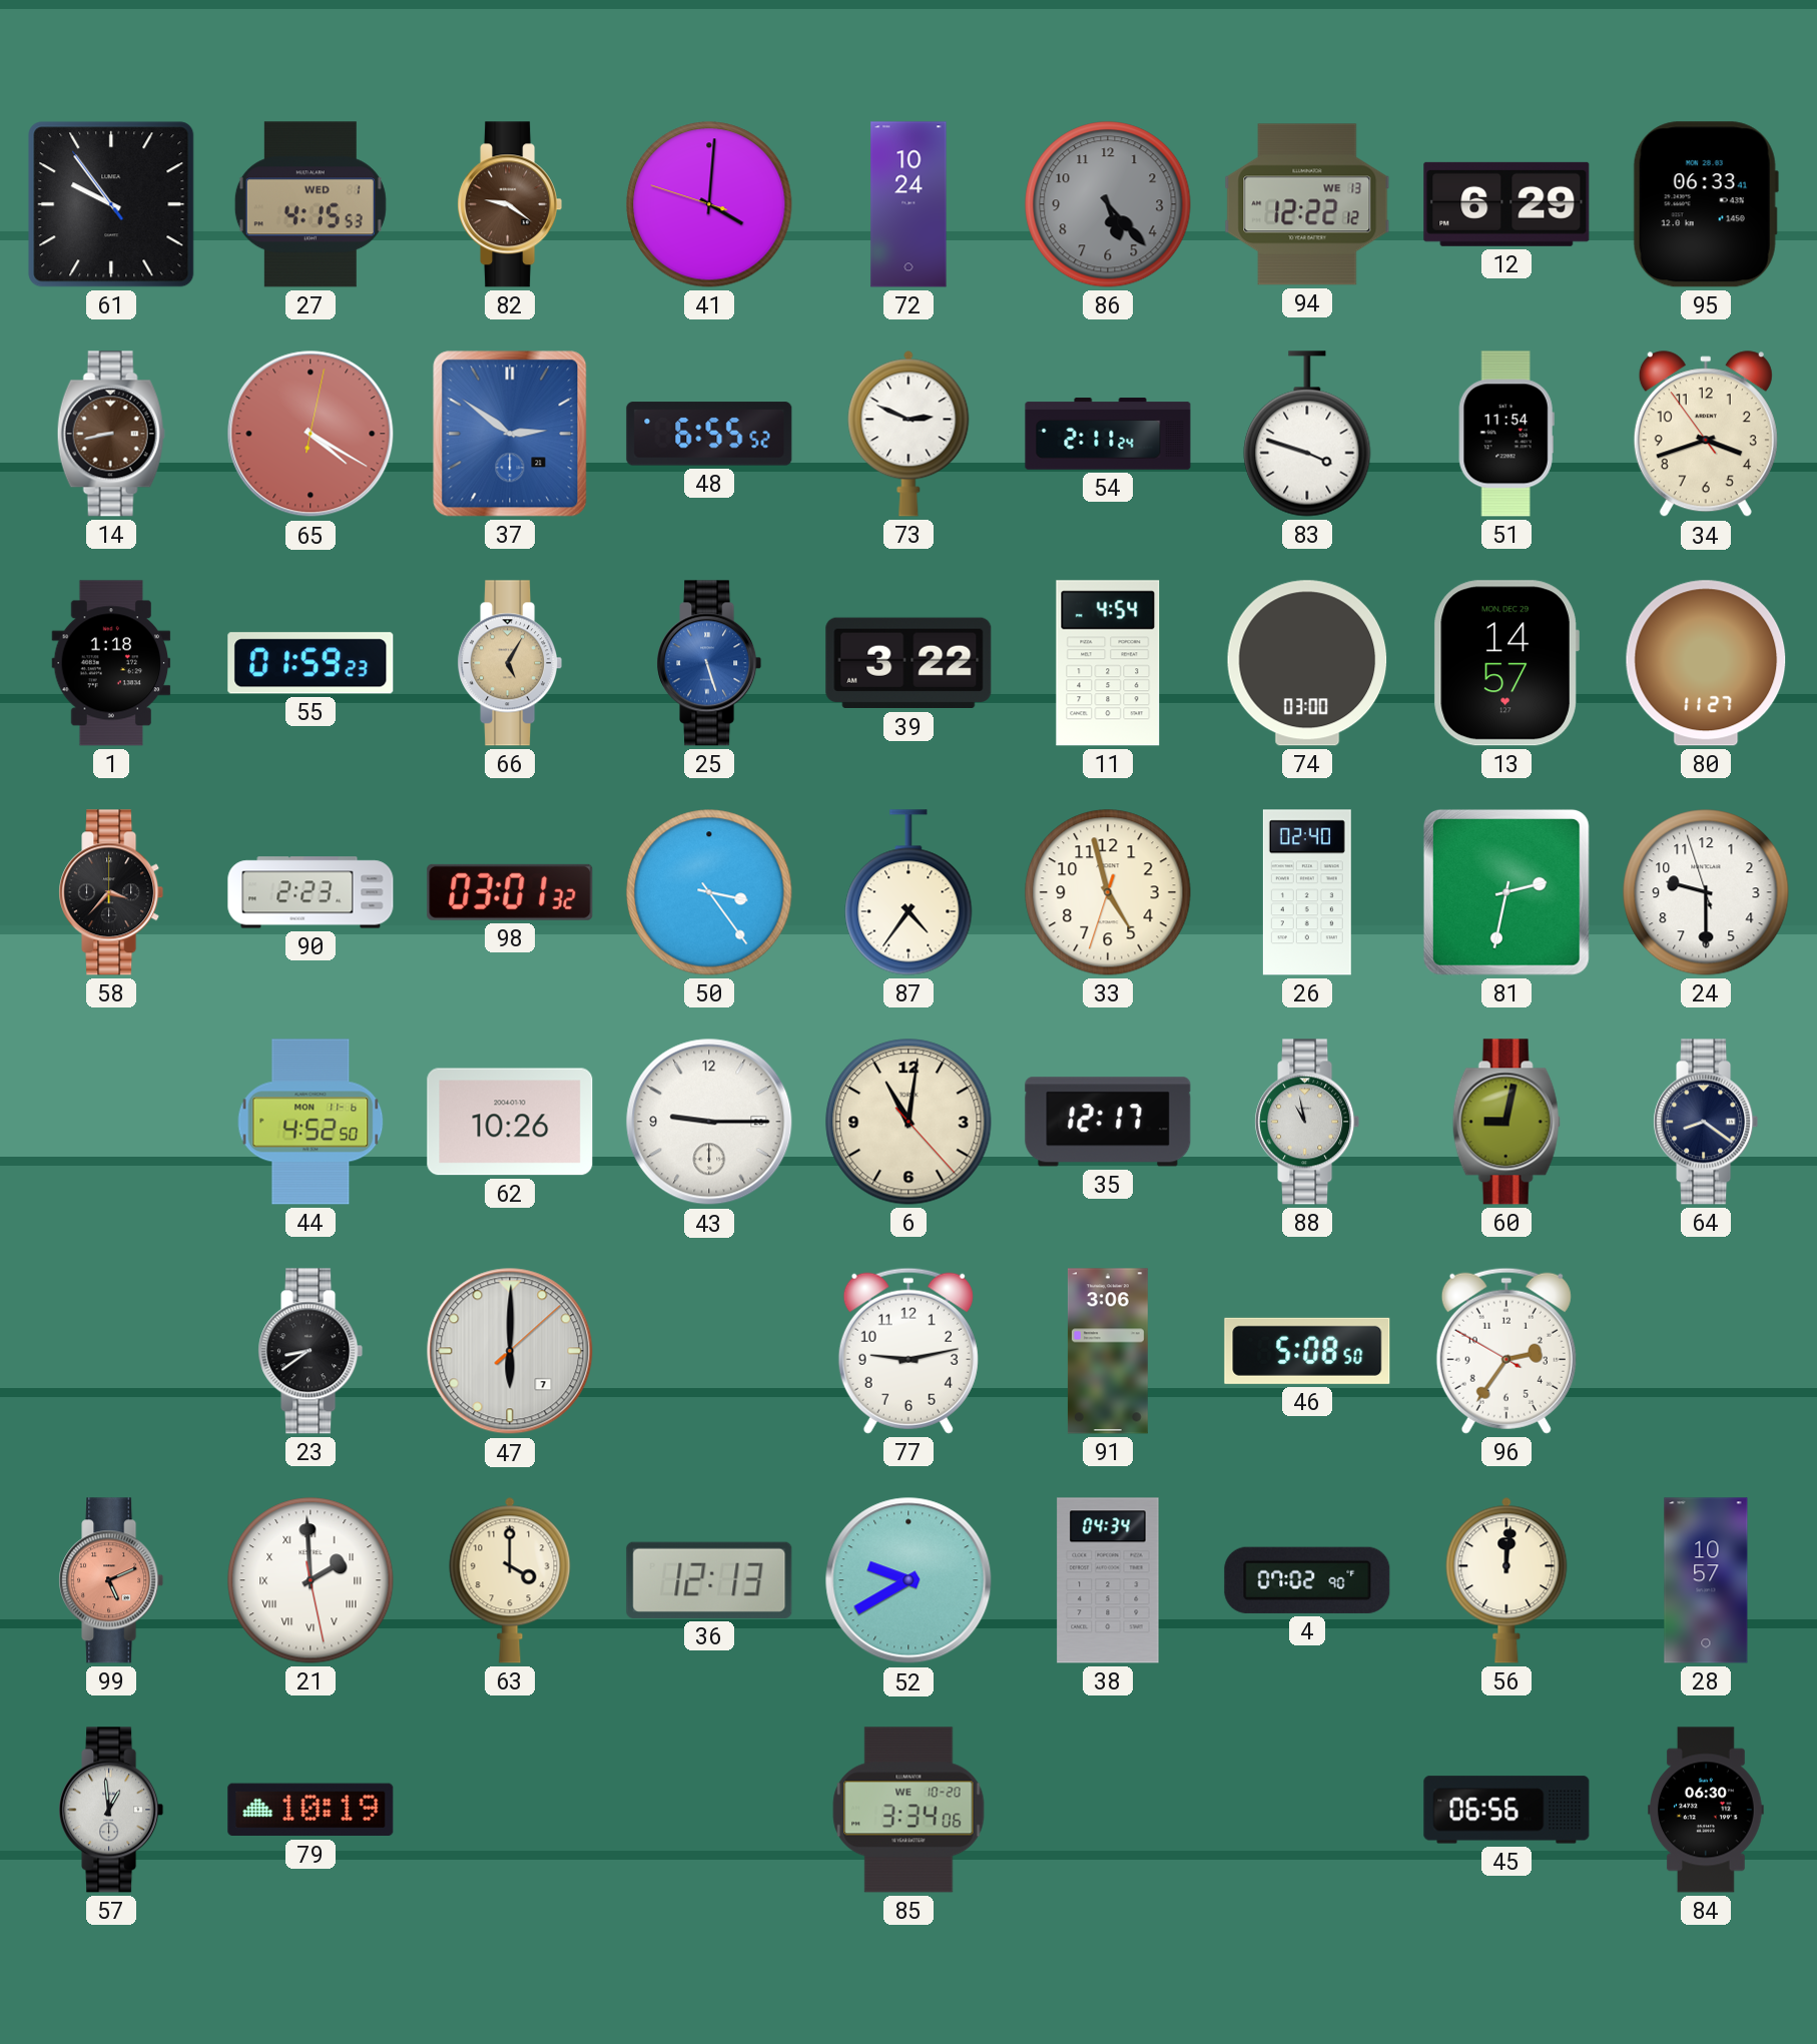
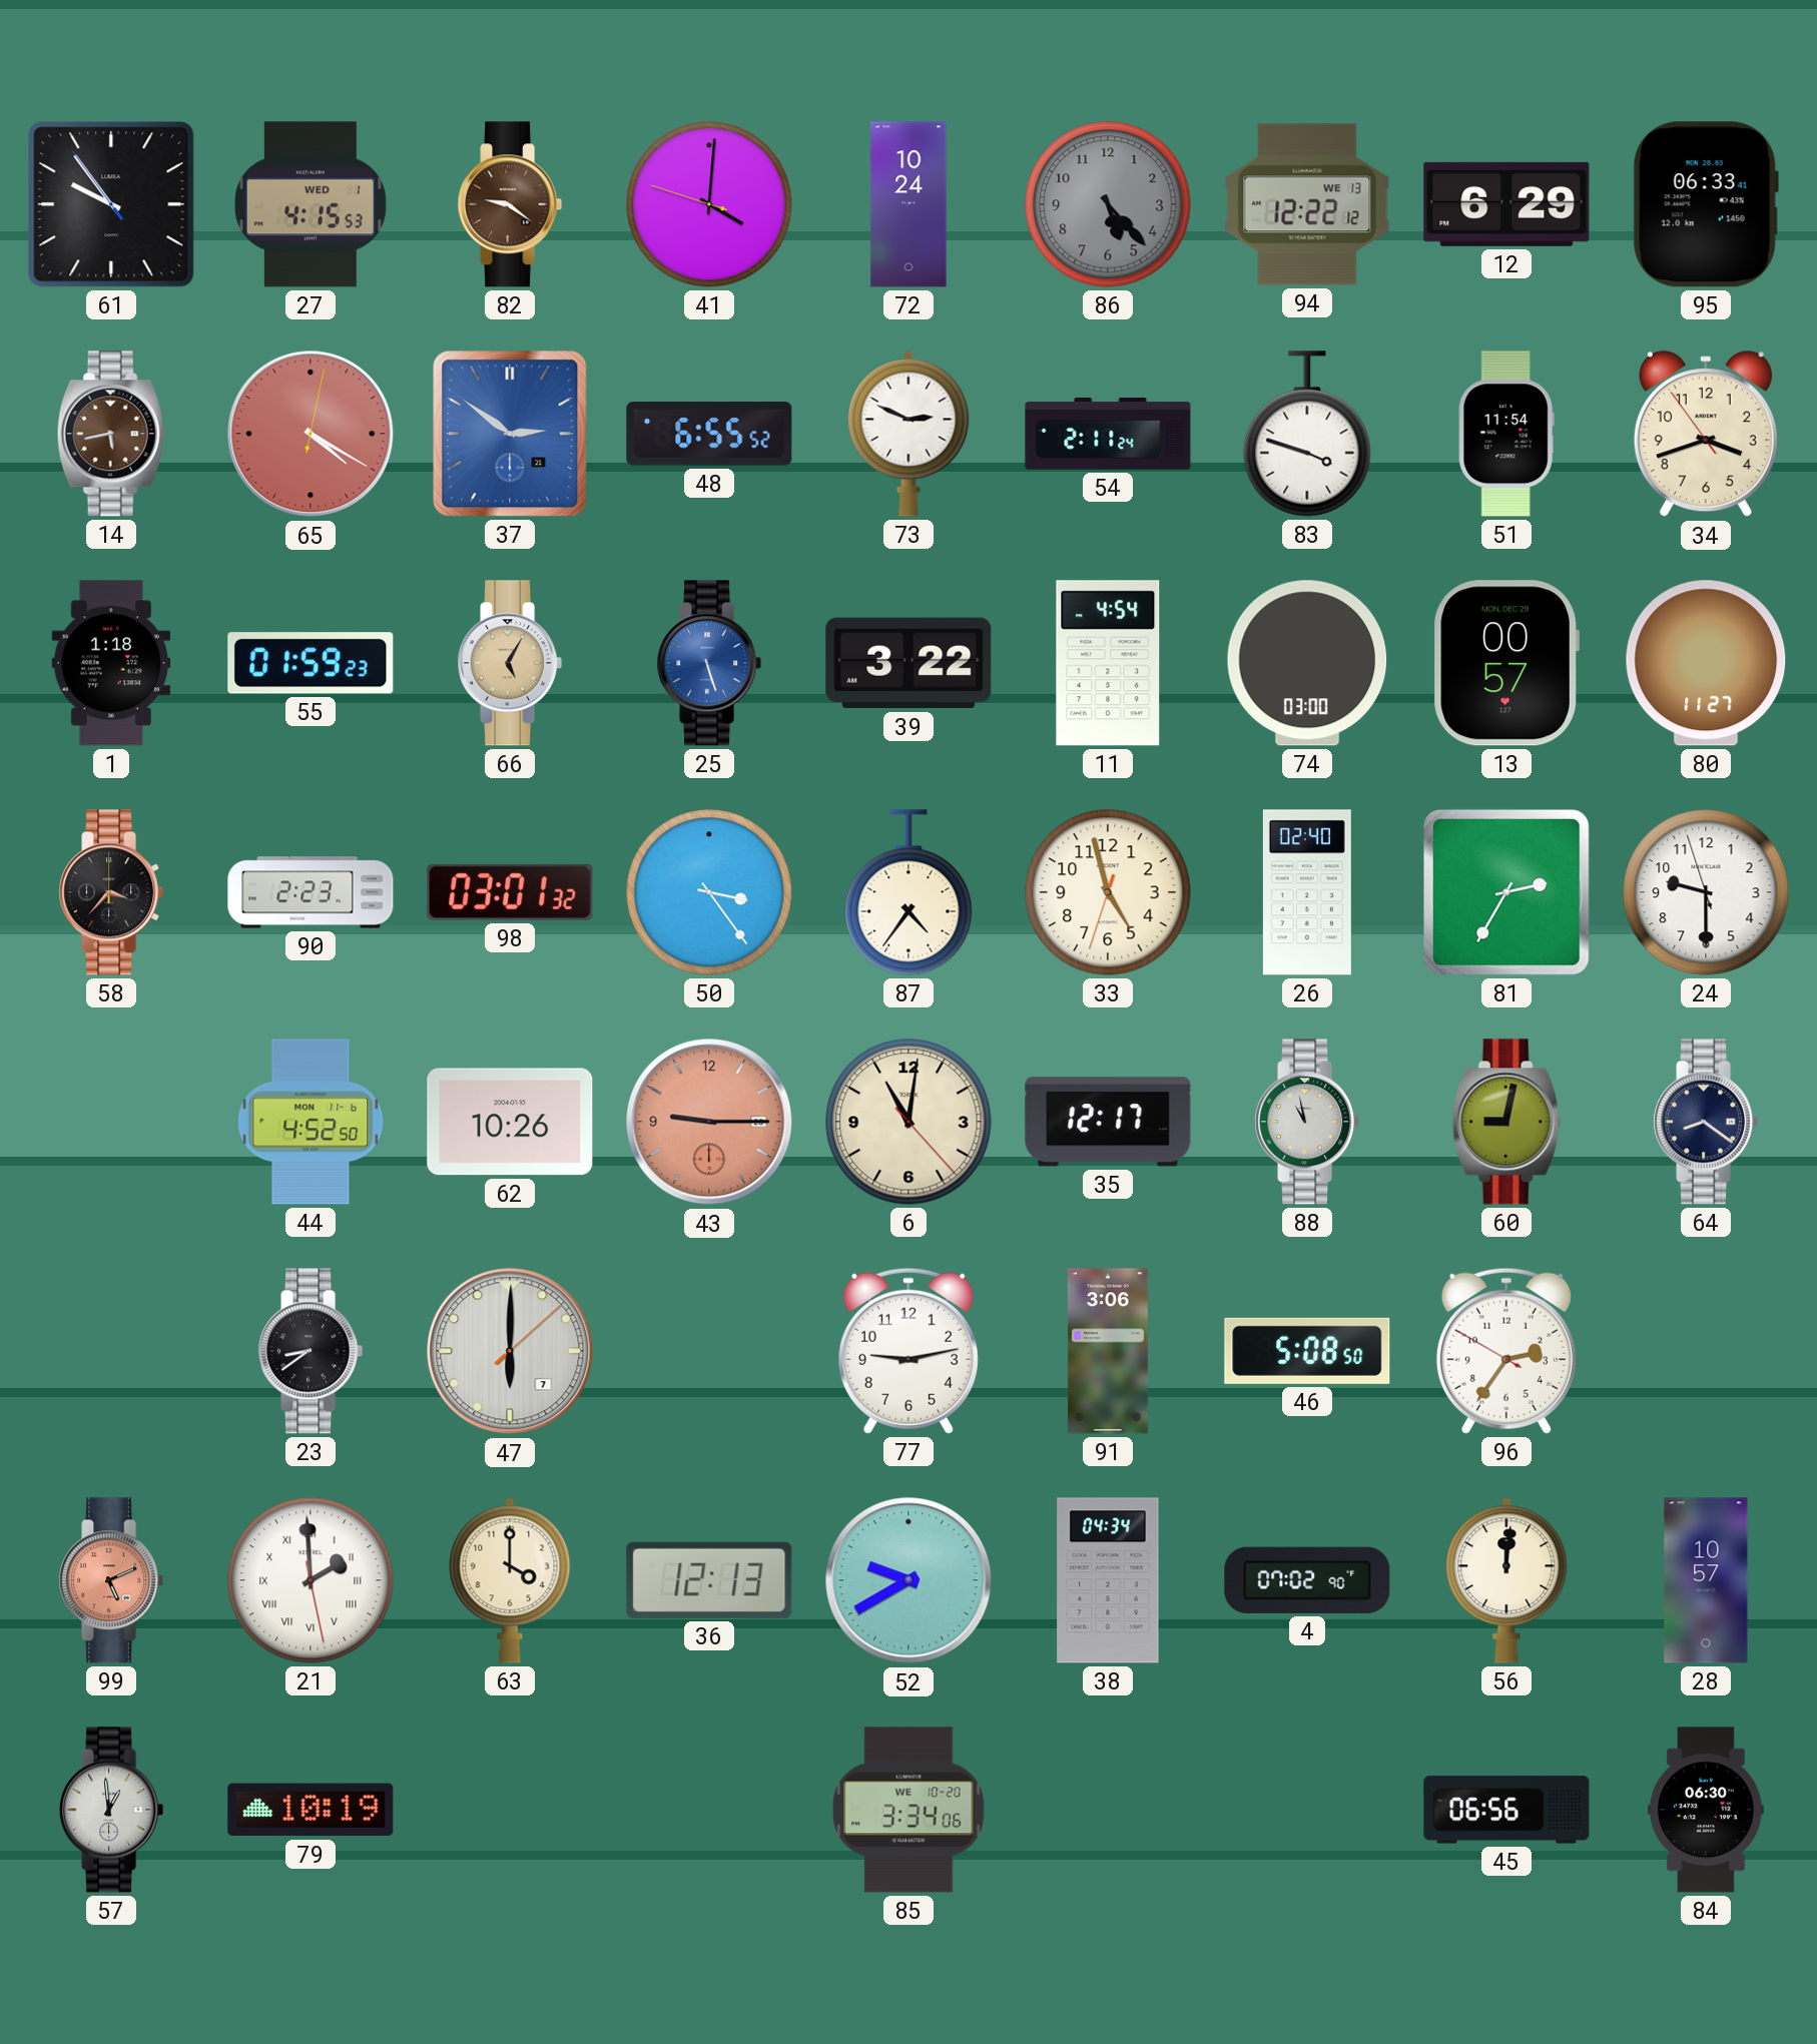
14: 8:43 -> 5:43 (111, 434)
13: 14:57 -> 00:57 (1506, 663)
81: 2:32 -> 2:35 (1506, 892)
43 dial: white -> salmon (709, 1122)
